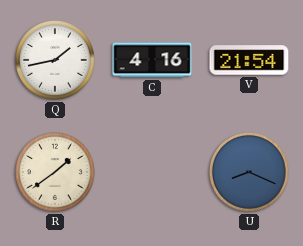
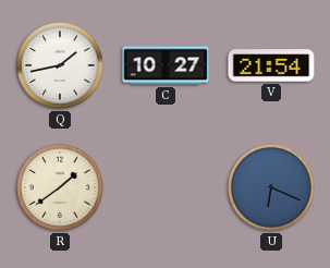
C: 4:16 -> 10:27 (166, 65)
U: 8:19 -> 6:19 (272, 188)
